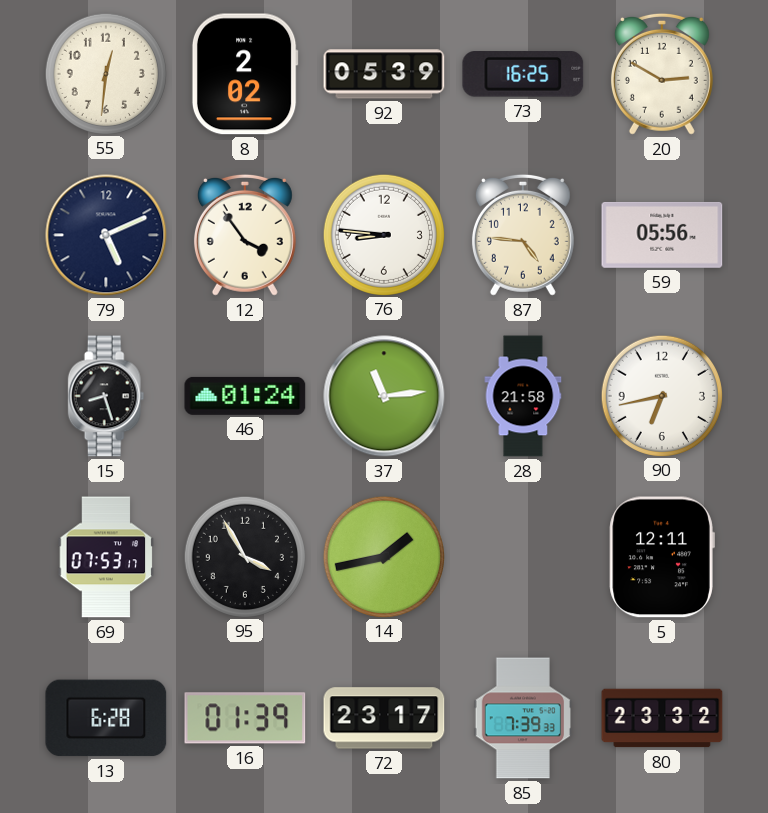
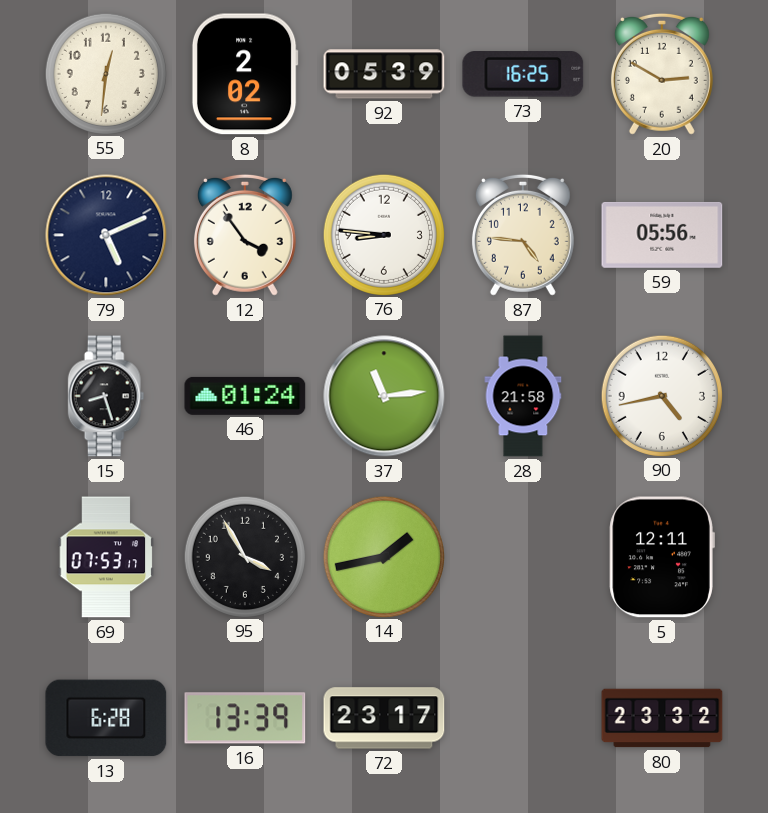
90: 6:43 -> 4:43 (661, 395)
16: 01:39 -> 13:39 (245, 718)
85: 7:39 -> none (523, 718)
